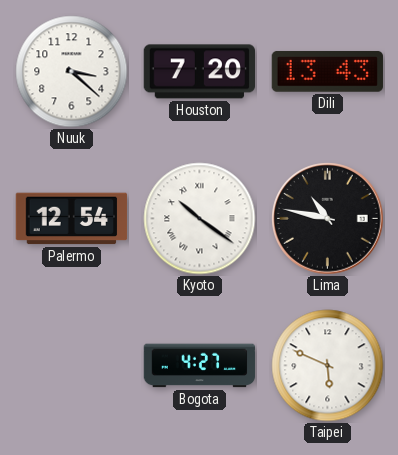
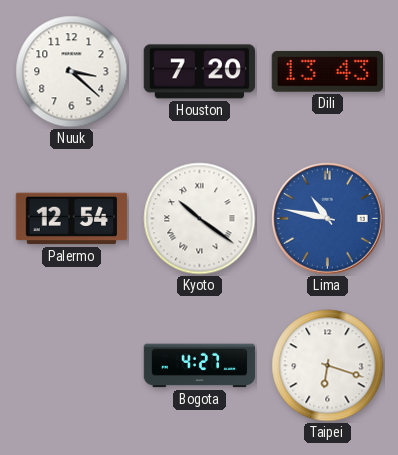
Lima dial: black -> blue (328, 219)
Taipei: 5:49 -> 6:18 (328, 366)
